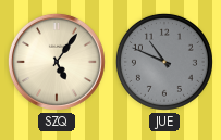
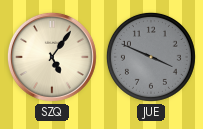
JUE: 10:49 -> 3:49 (151, 57)
